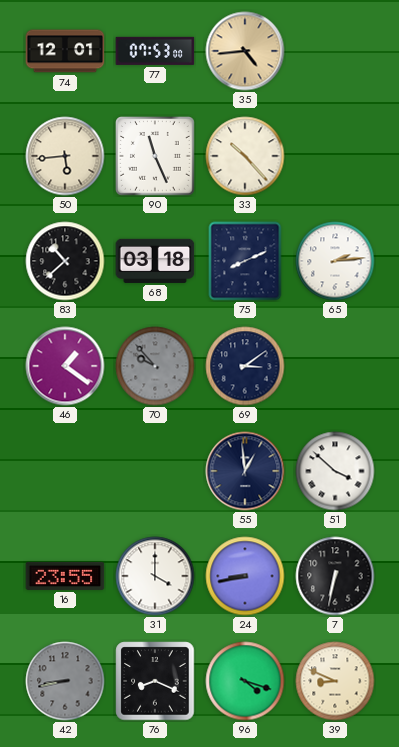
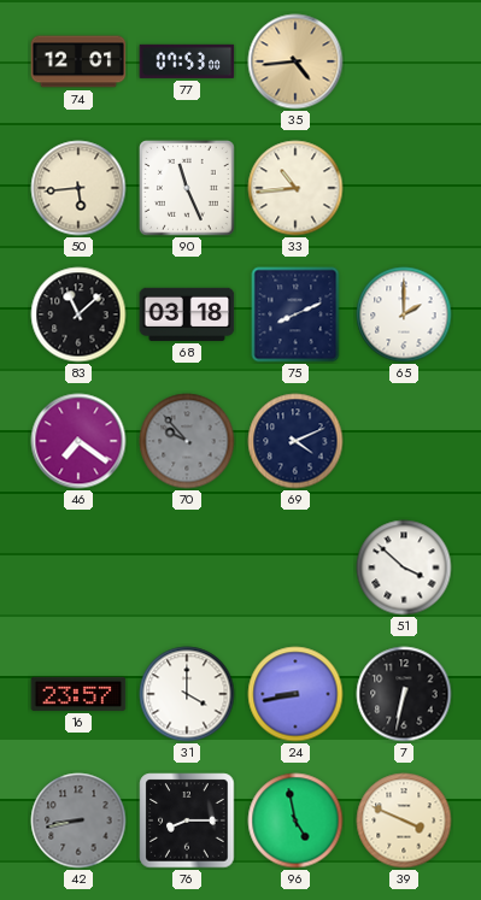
33: 10:23 -> 10:44 (295, 188)
83: 10:38 -> 11:08 (78, 314)
65: 2:14 -> 2:00 (404, 314)
46: 1:21 -> 7:21 (78, 441)
69: 3:09 -> 4:11 (295, 441)
55: 12:59 -> none (245, 471)
16: 23:55 -> 23:57 (78, 694)
76: 8:19 -> 8:15 (187, 820)
96: 4:18 -> 4:58 (295, 820)
39: 8:49 -> 3:49 (404, 820)
